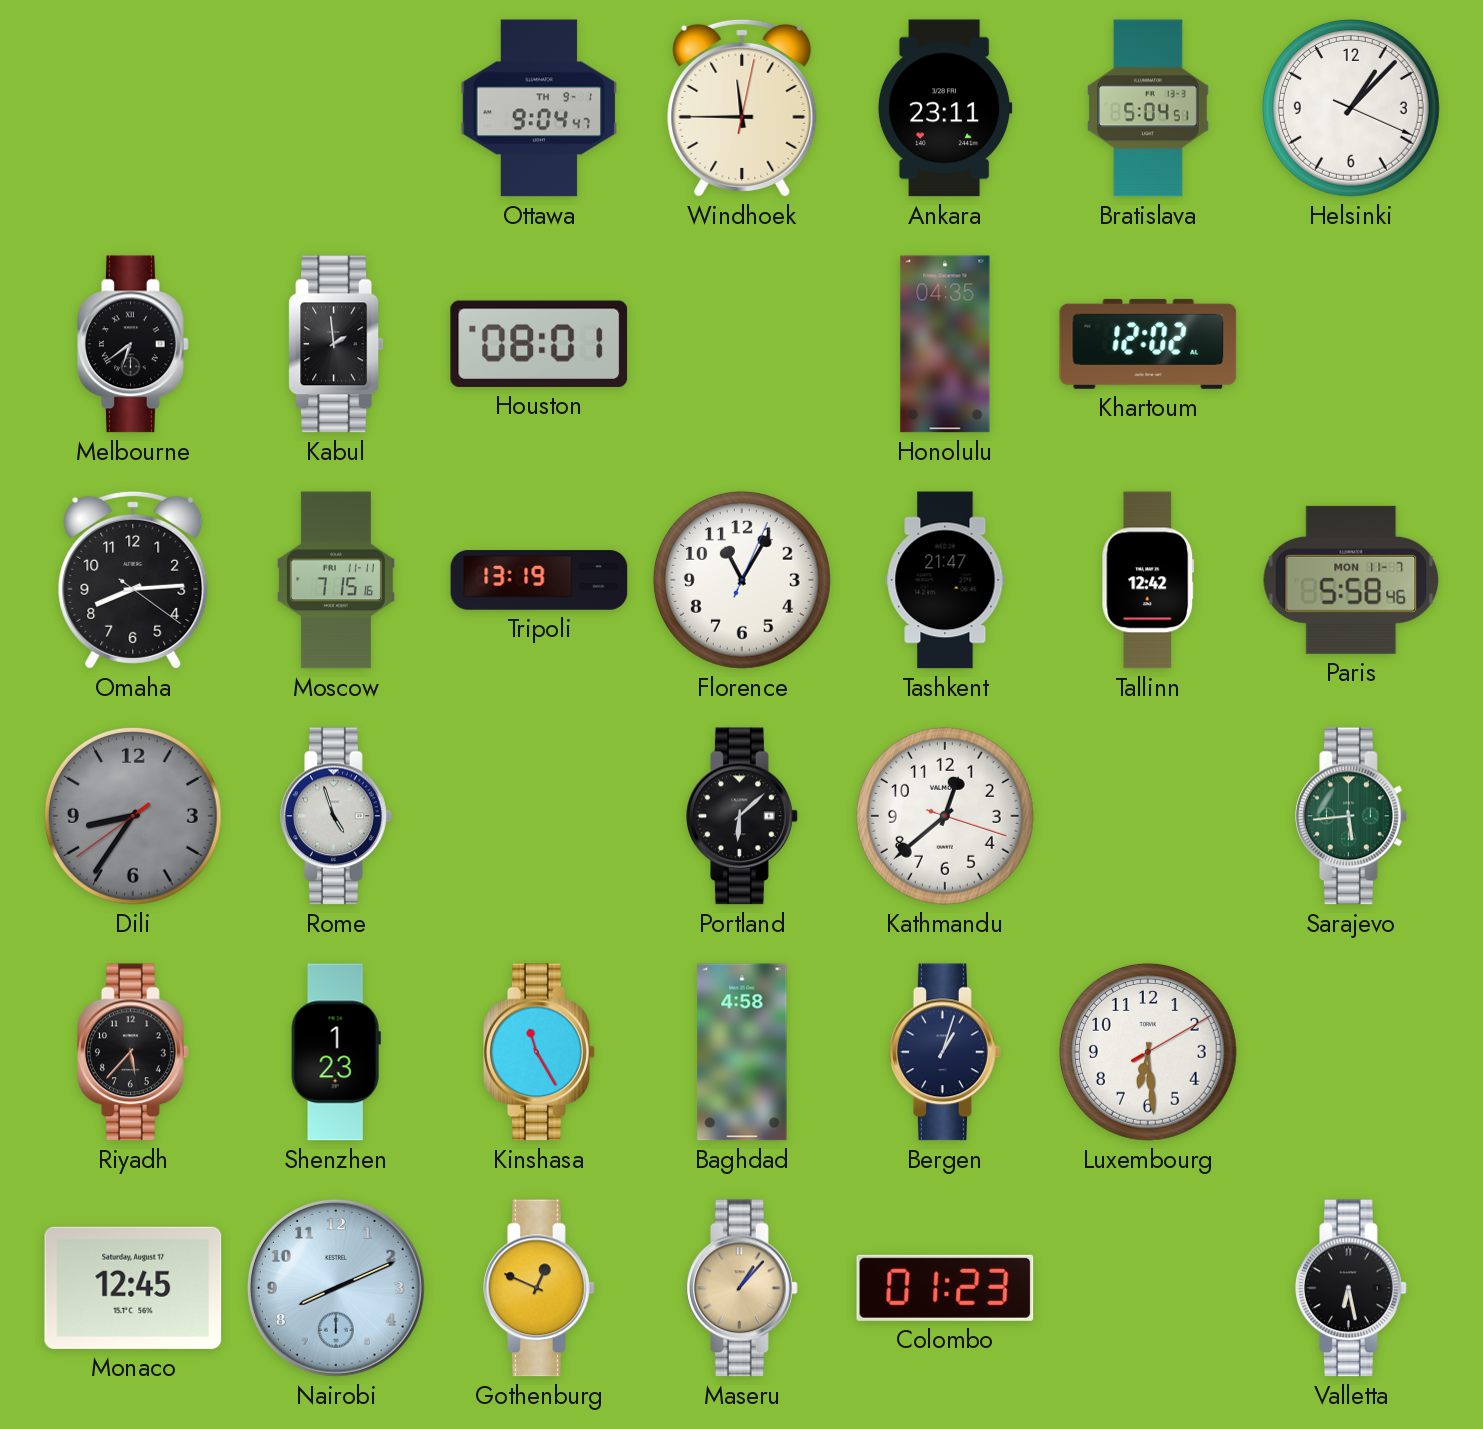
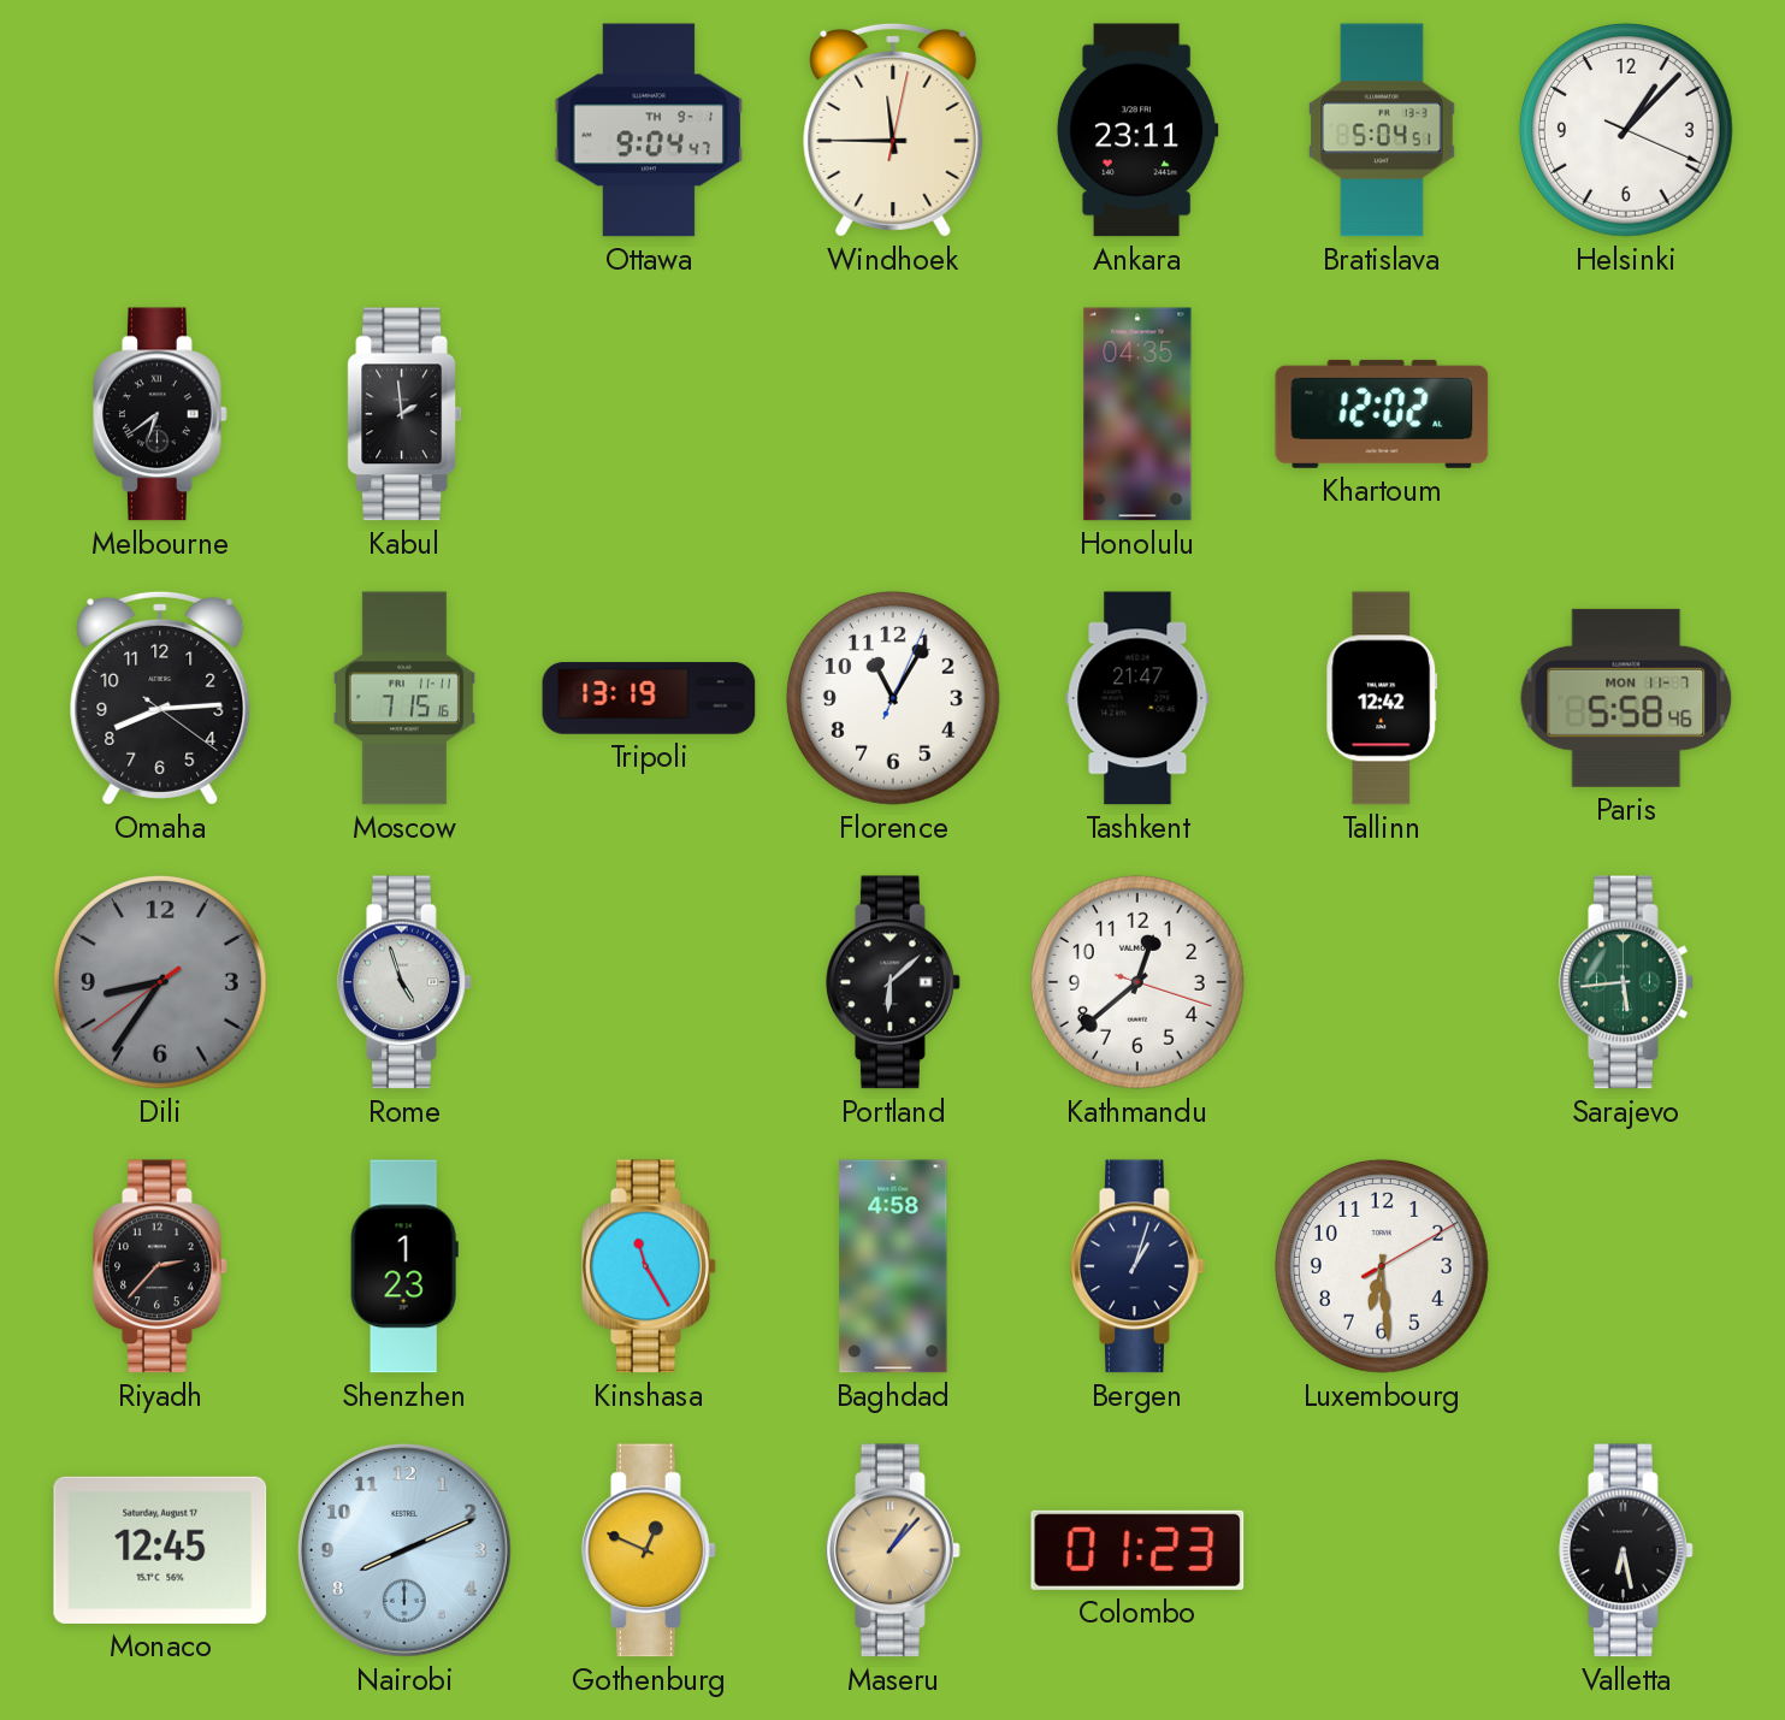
Houston: 08:01 -> none (539, 344)
Riyadh: 5:37 -> 2:37 (161, 1266)
